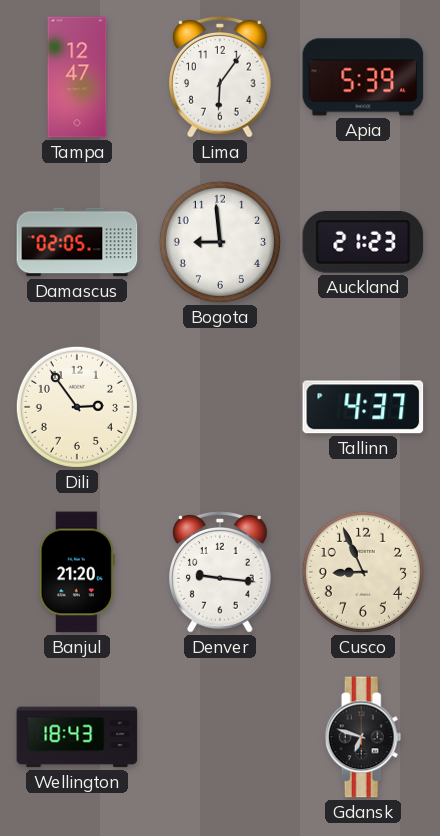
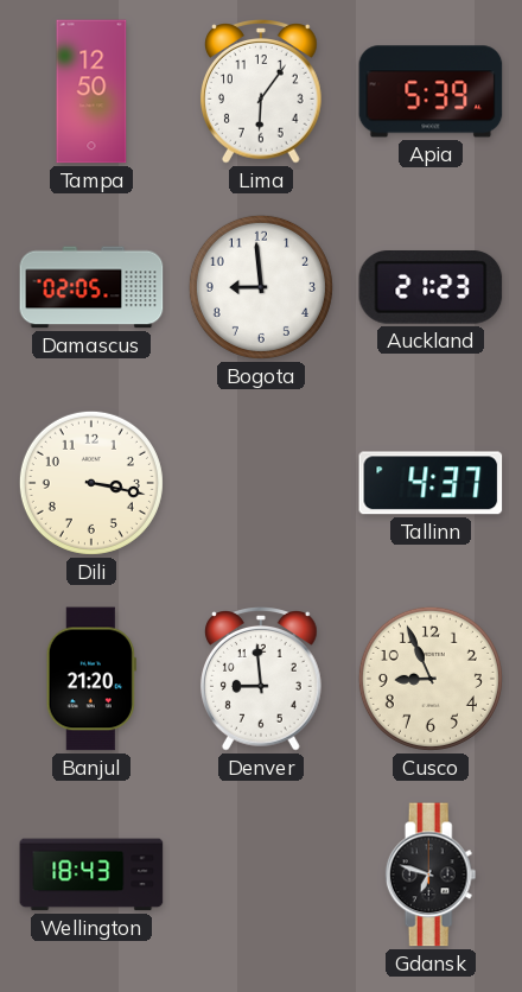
Tampa: 12:47 -> 12:50 (91, 91)
Dili: 2:54 -> 3:17 (91, 483)
Denver: 9:16 -> 8:59 (262, 679)
